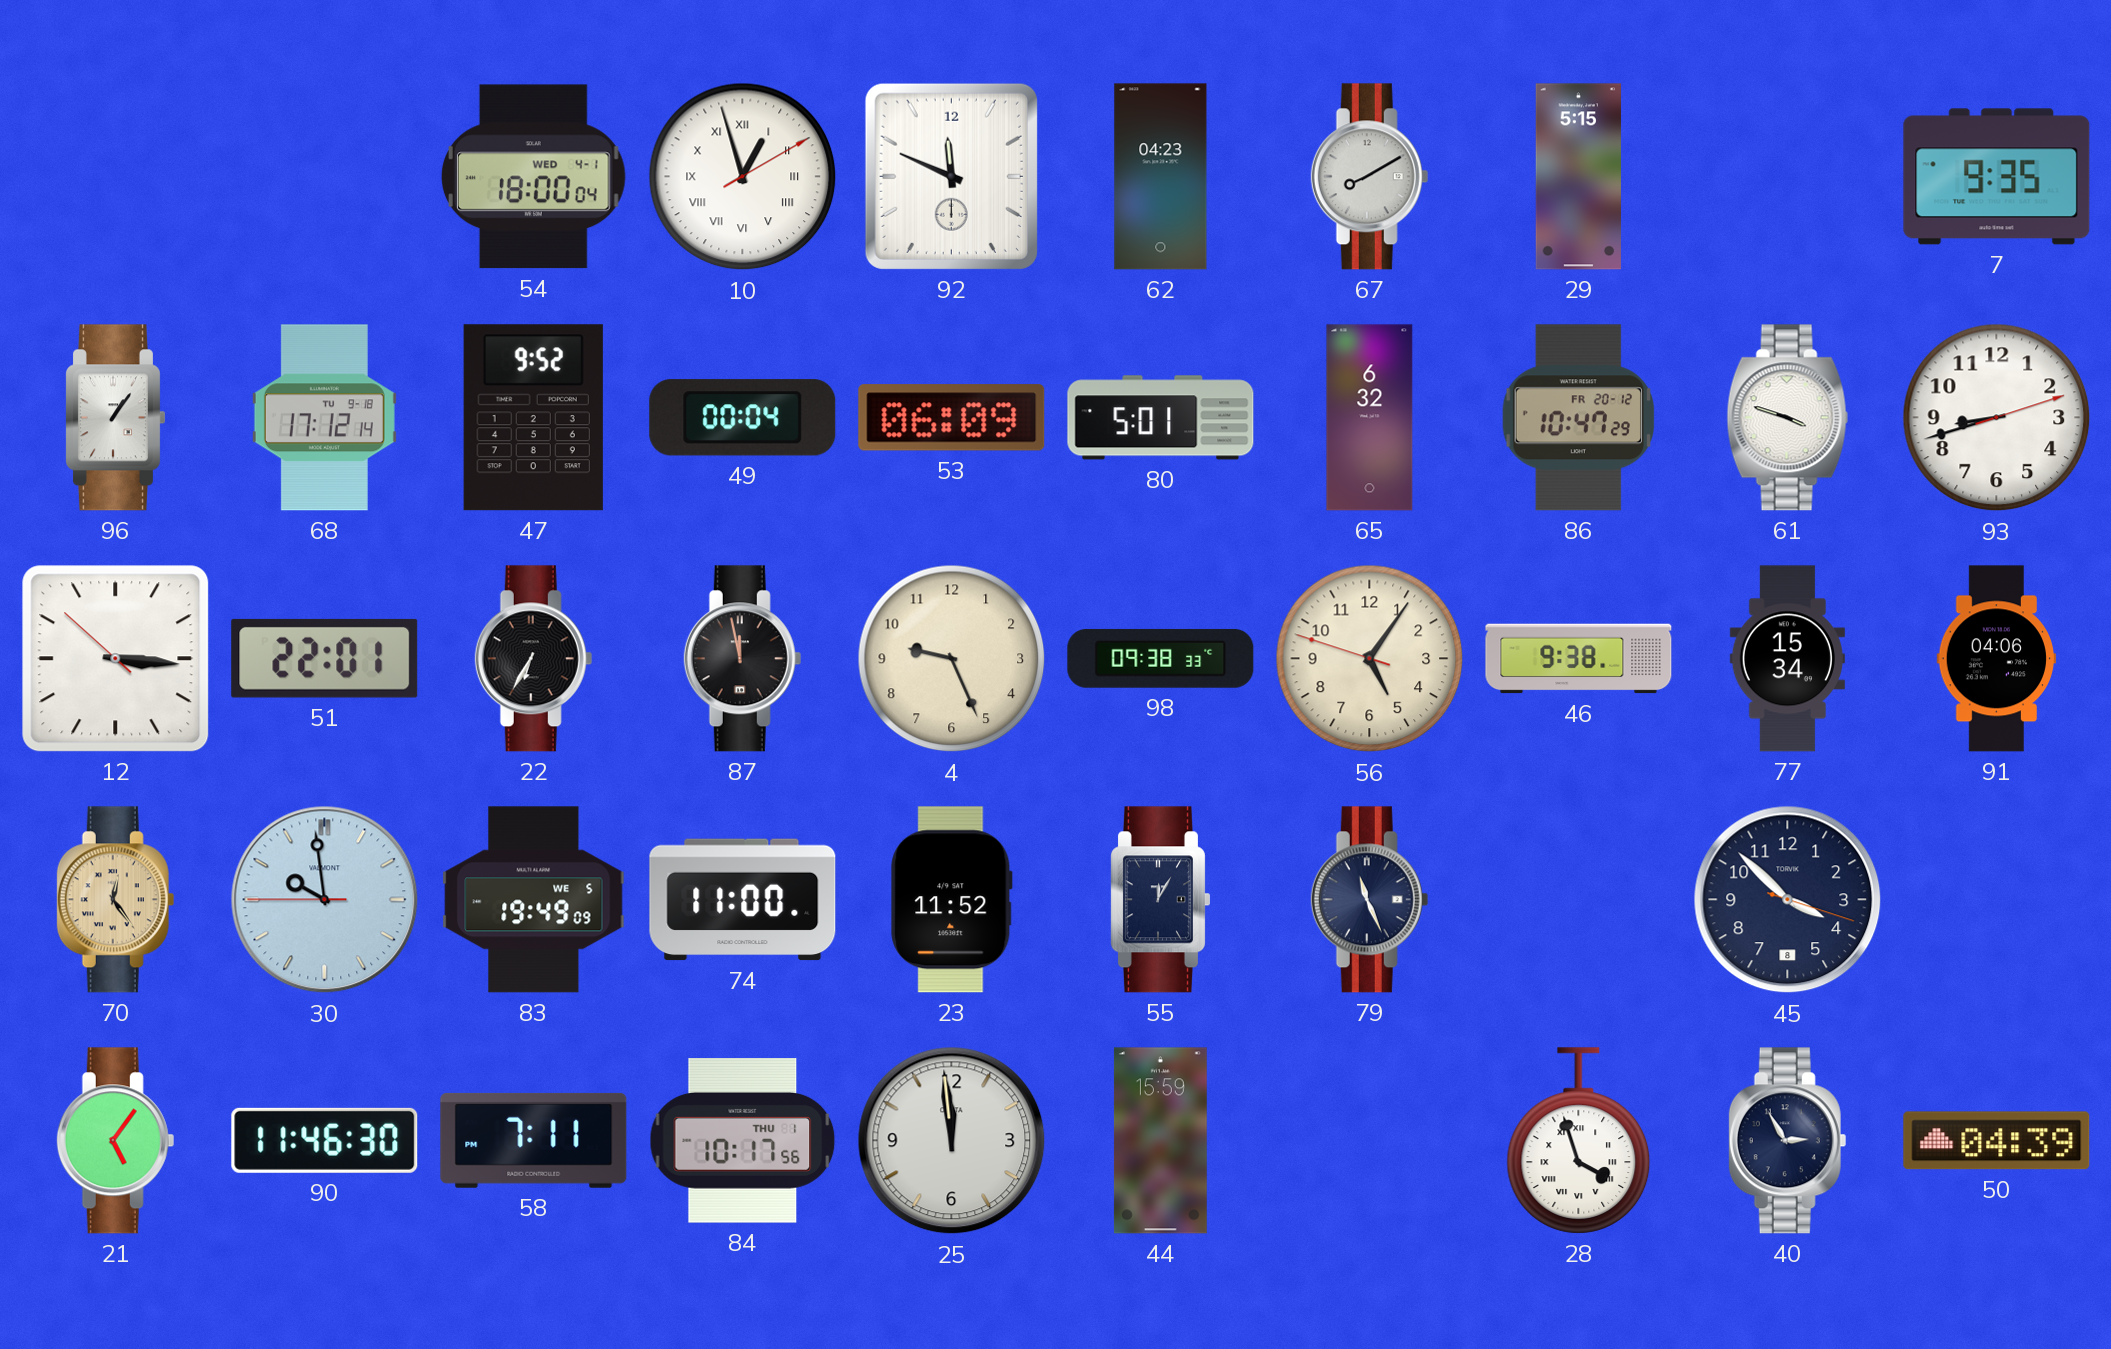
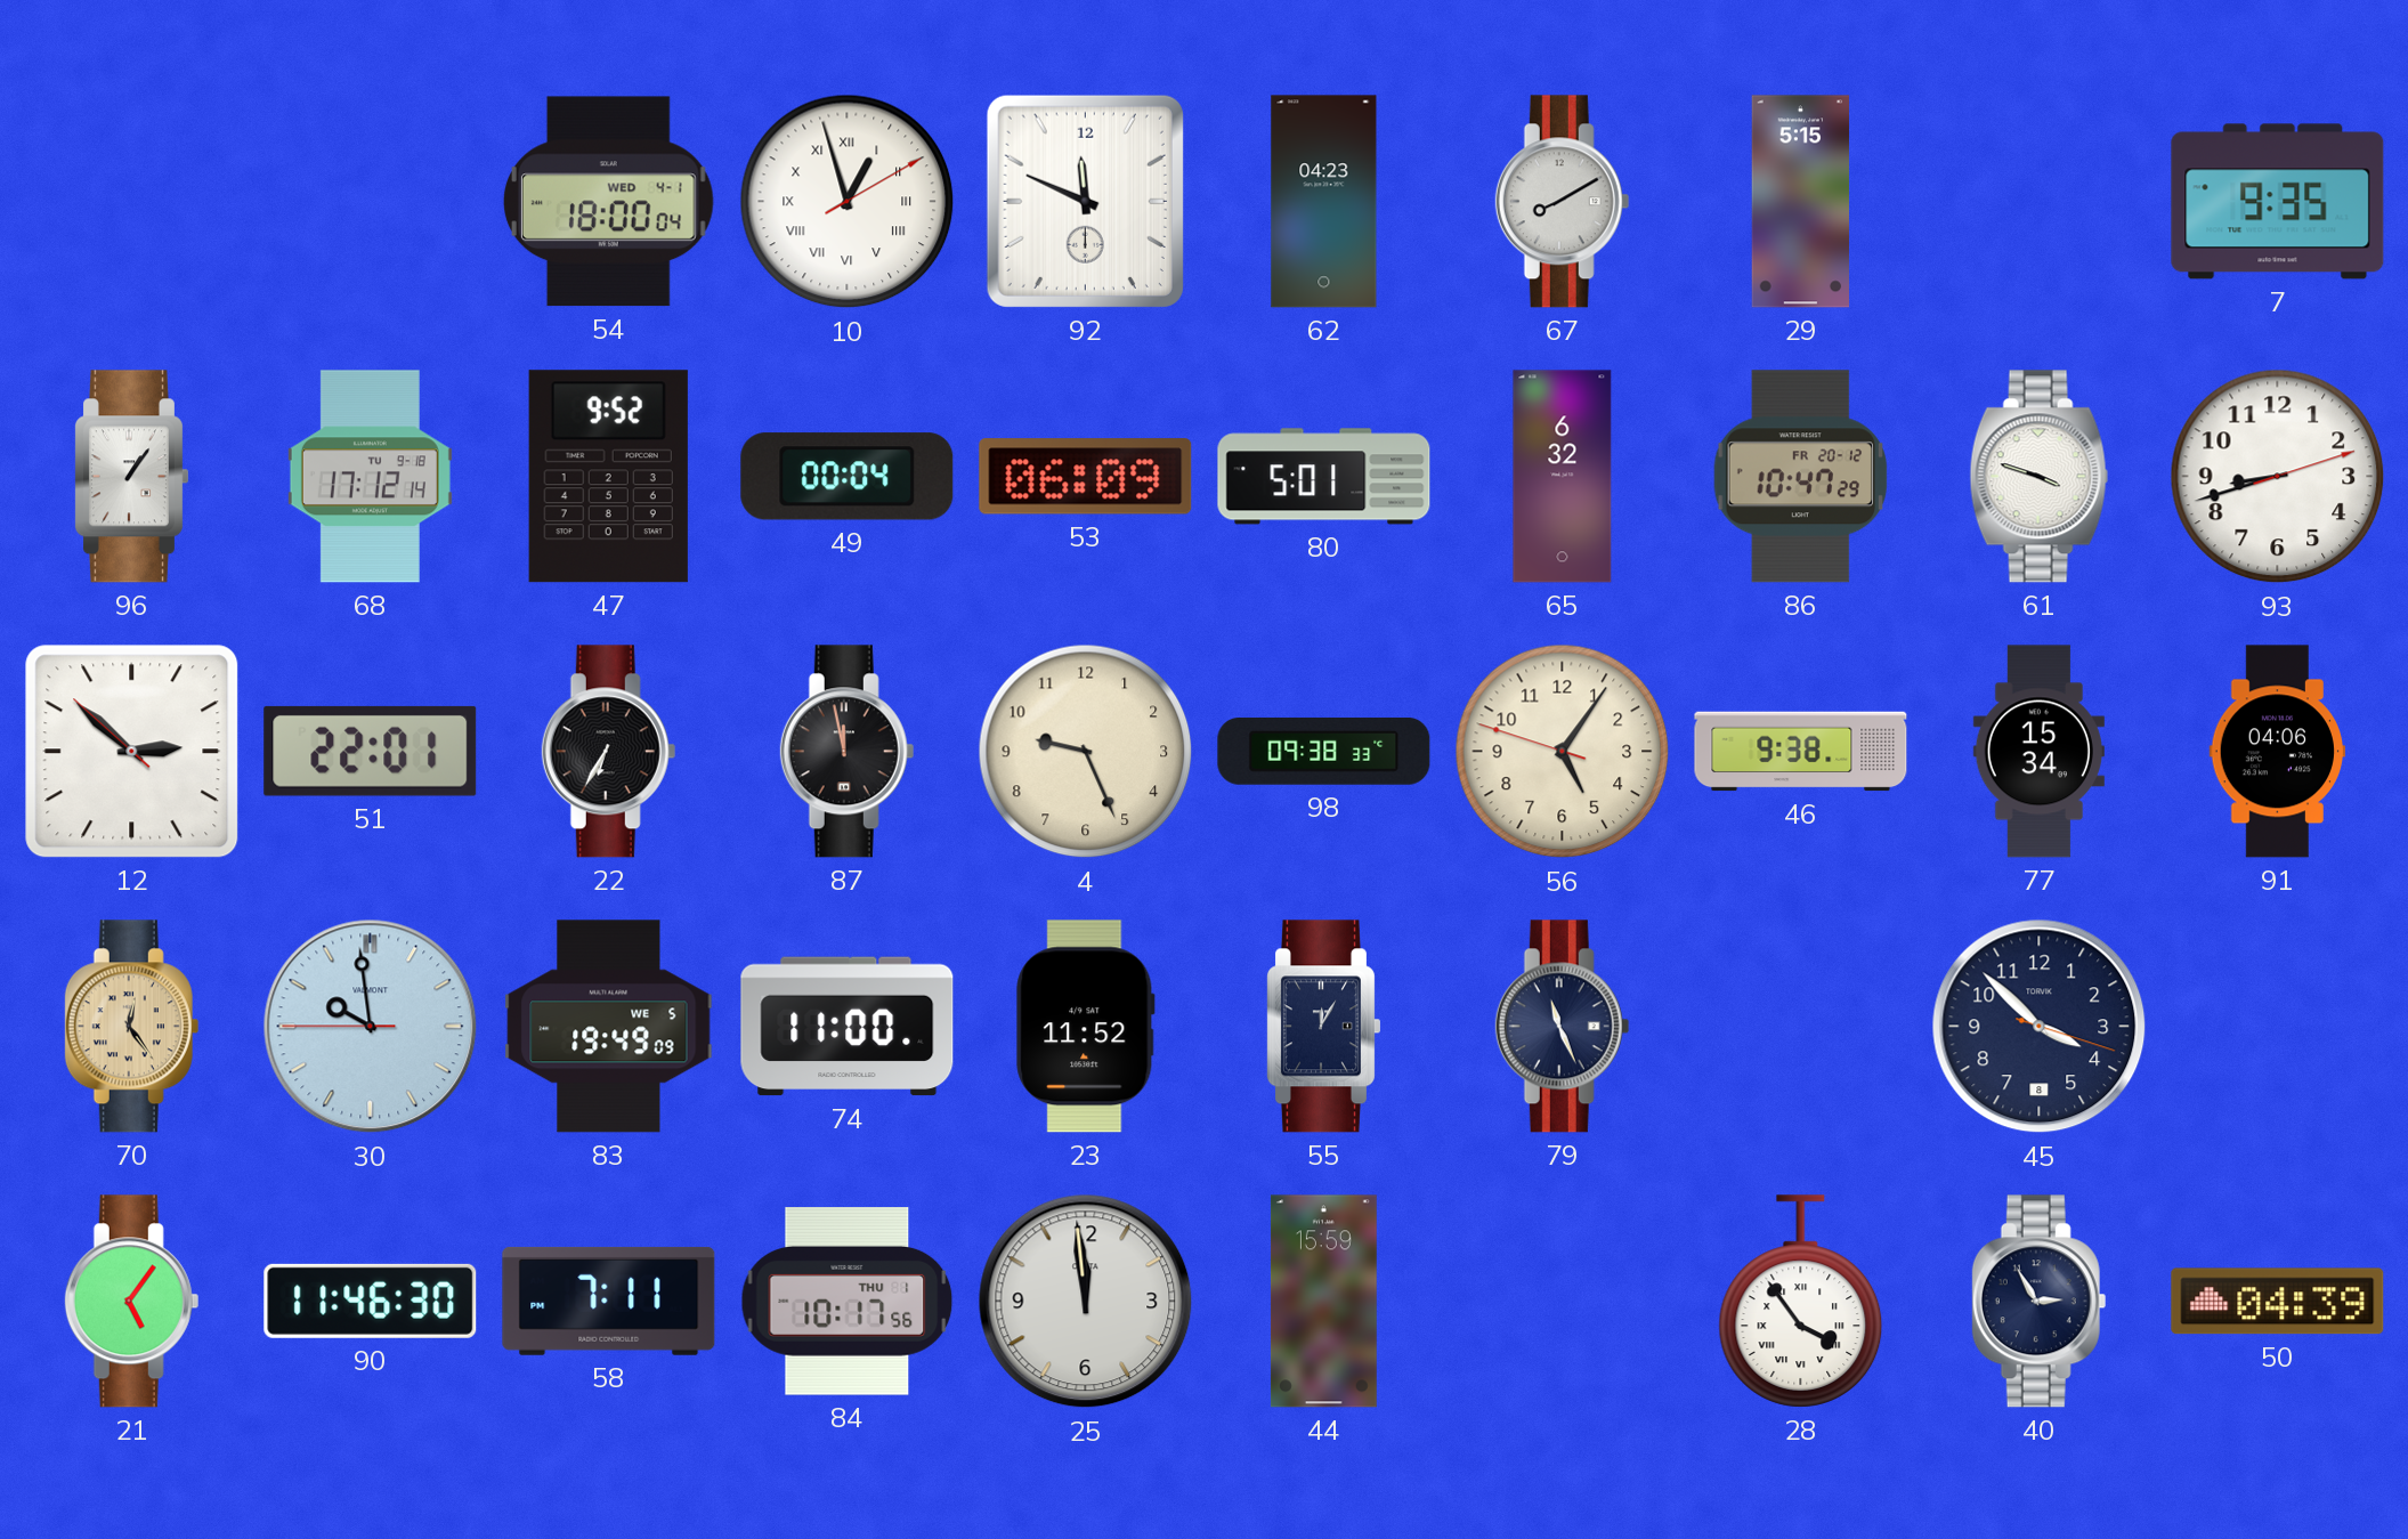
12: 3:15 -> 2:51 (132, 752)
28: 3:57 -> 3:54 (1801, 1302)
